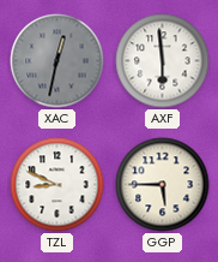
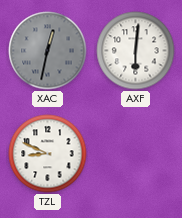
AXF: 5:59 -> 6:01 (136, 51)
GGP: 5:45 -> none (163, 185)
